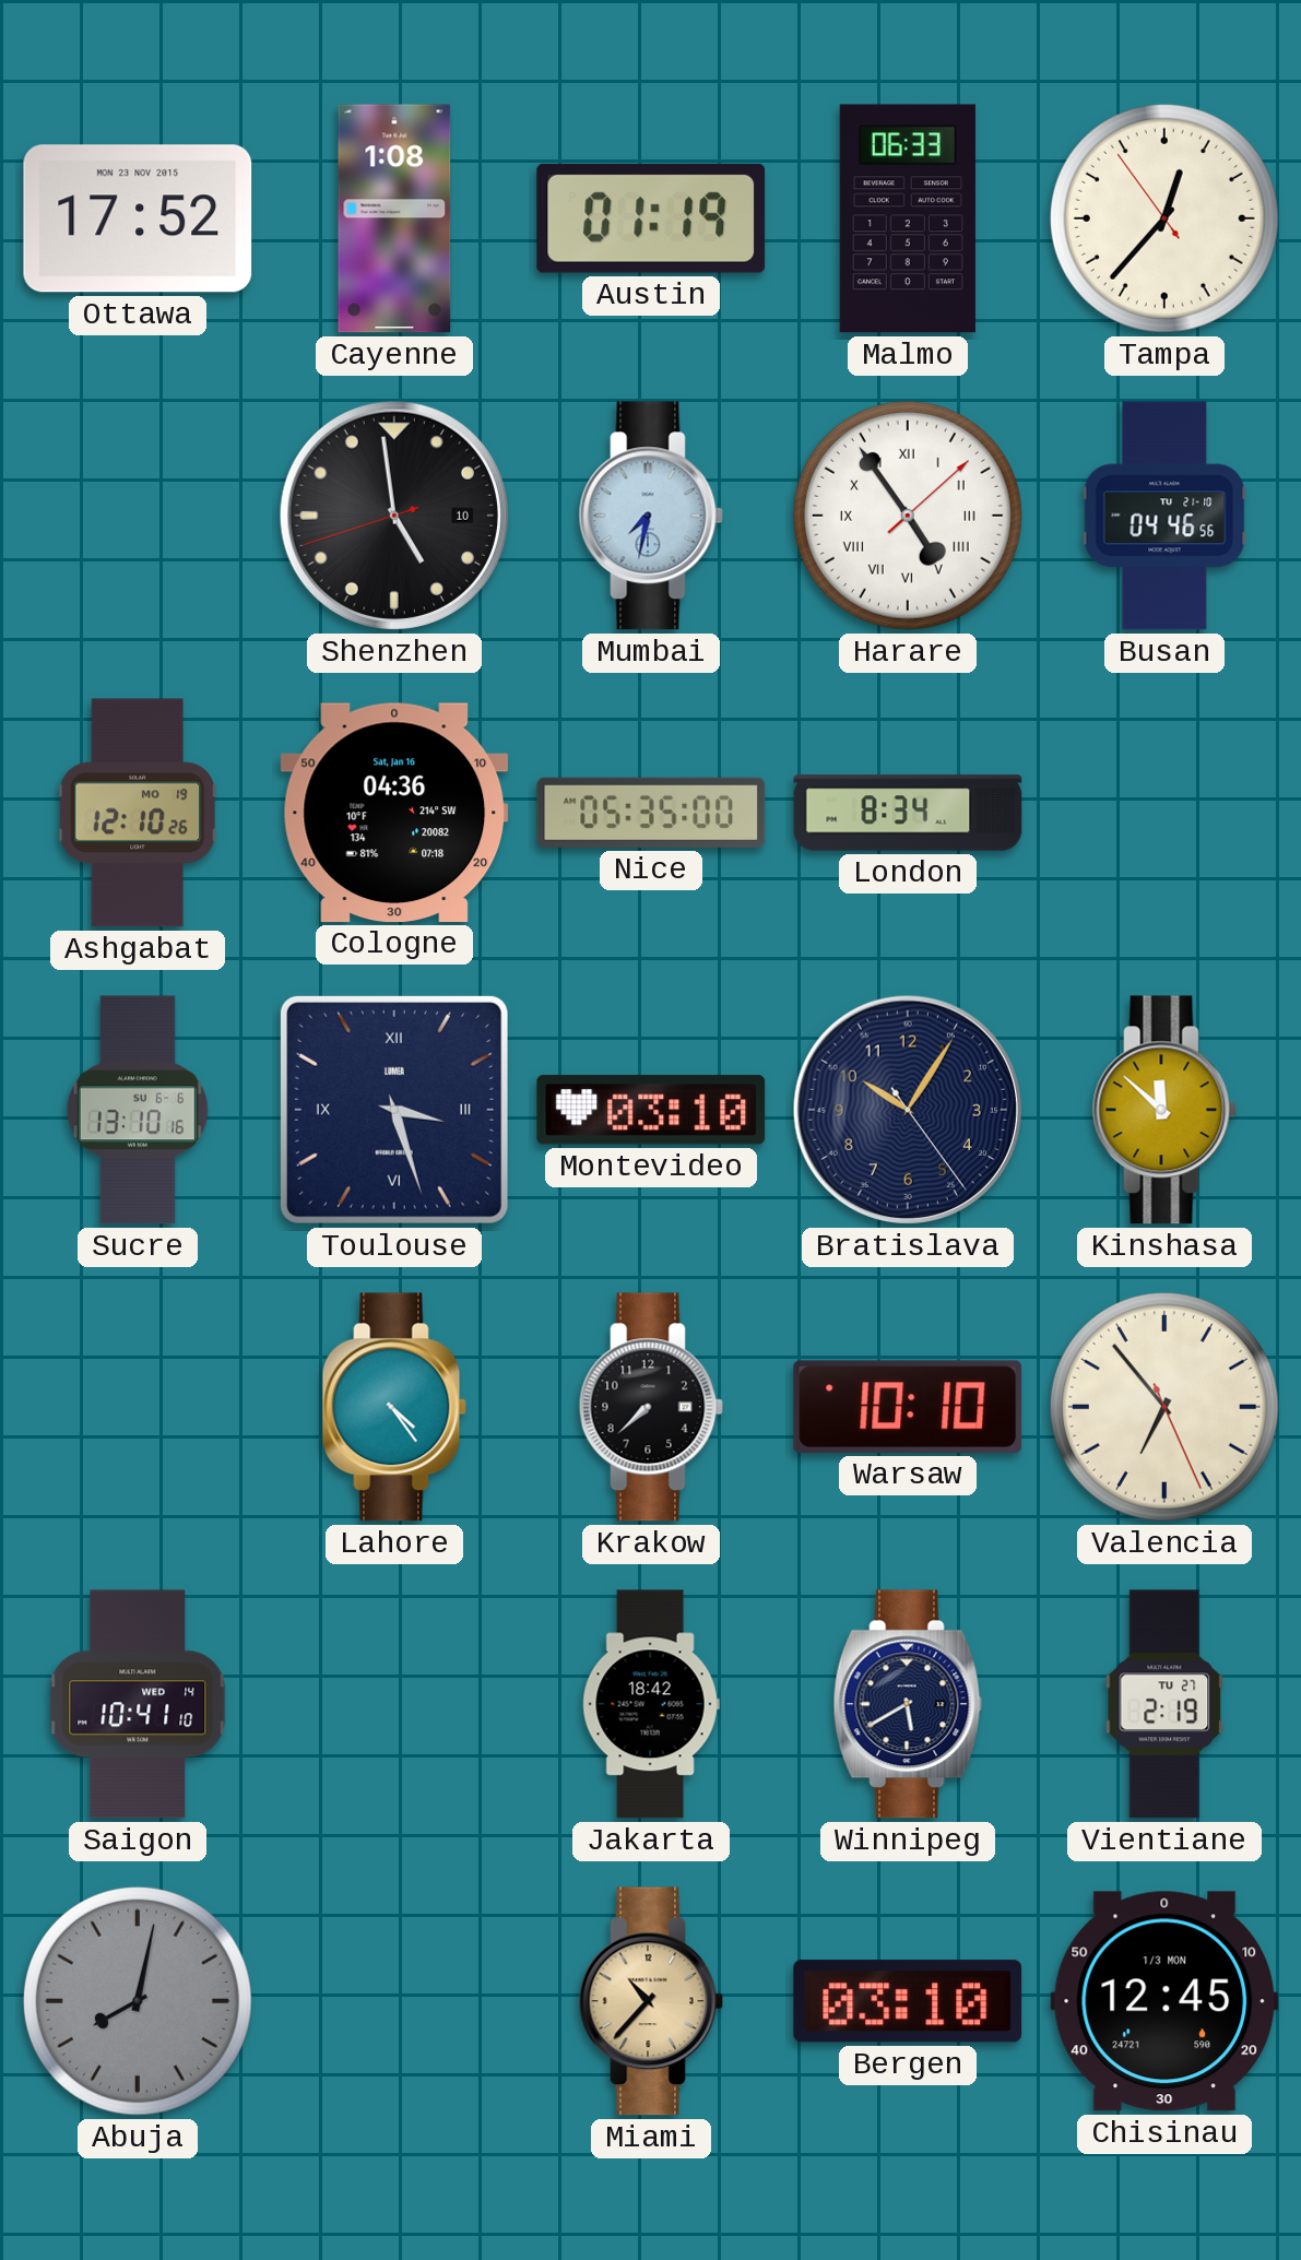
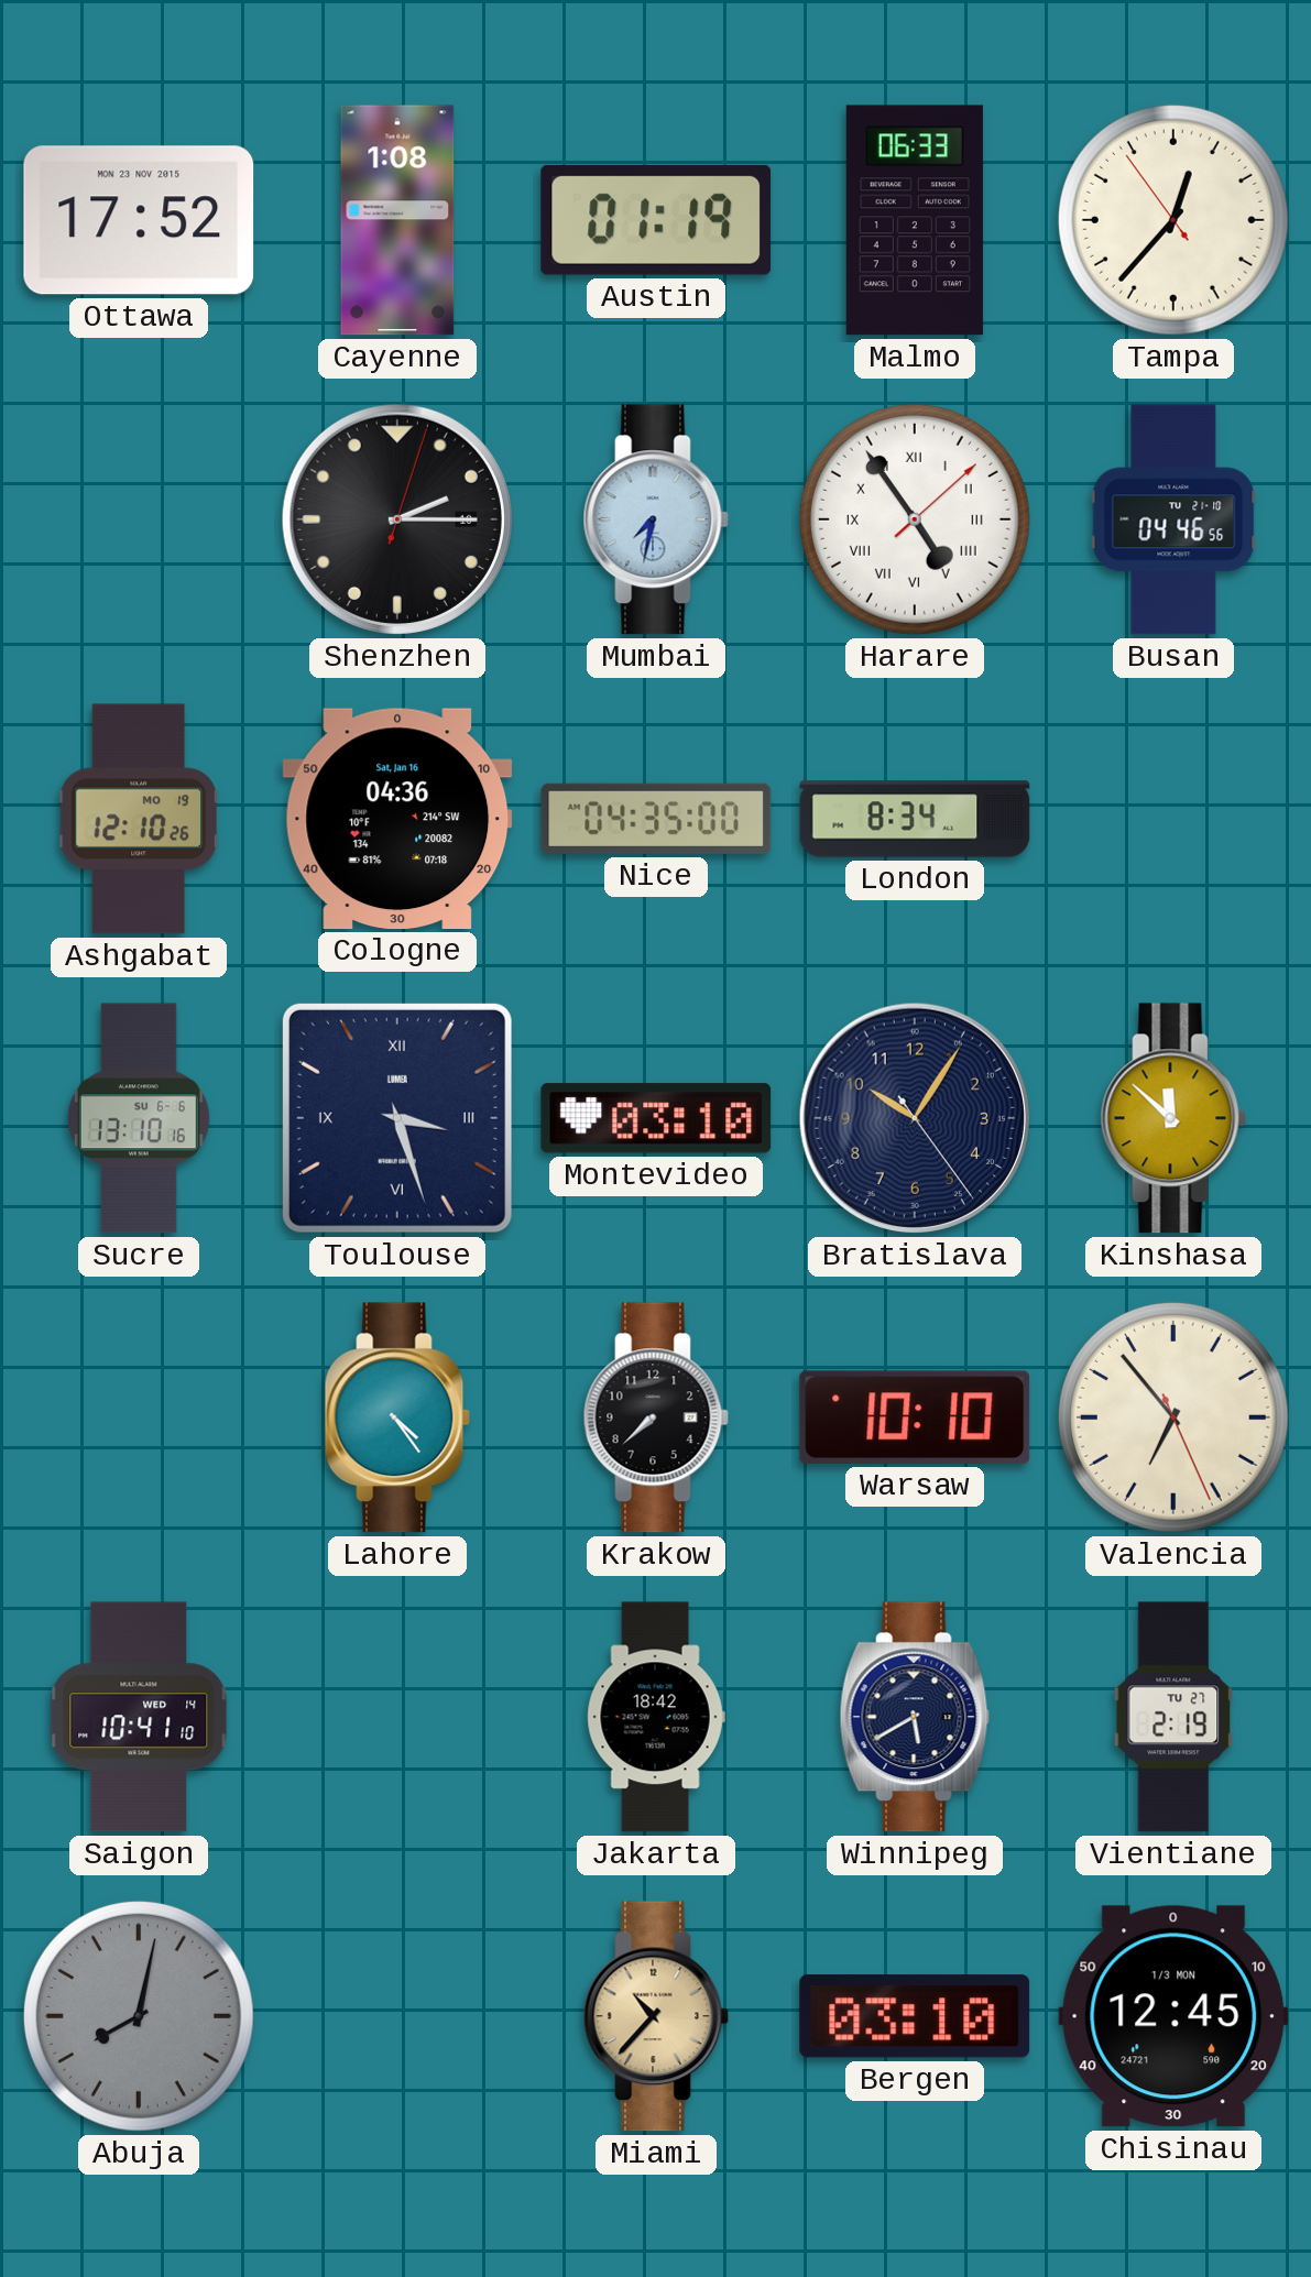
Shenzhen: 4:58 -> 2:15 (397, 519)
Nice: 05:35 -> 04:35 (656, 819)
